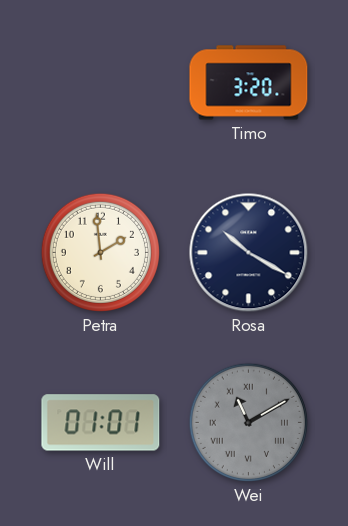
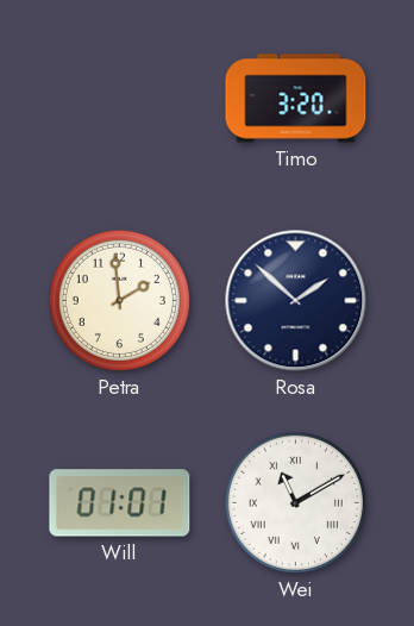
Rosa: 10:20 -> 1:52 (296, 301)
Wei dial: grey -> white (295, 502)
